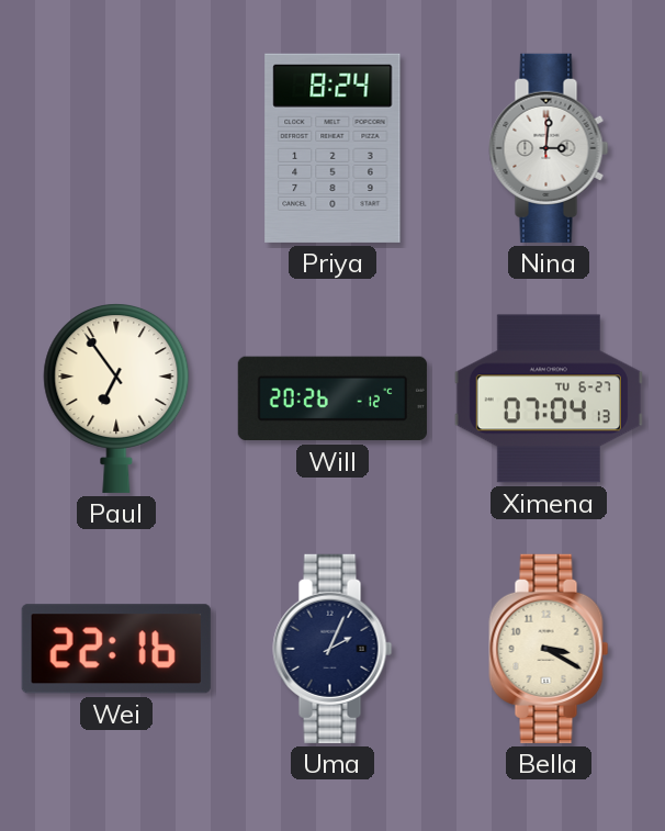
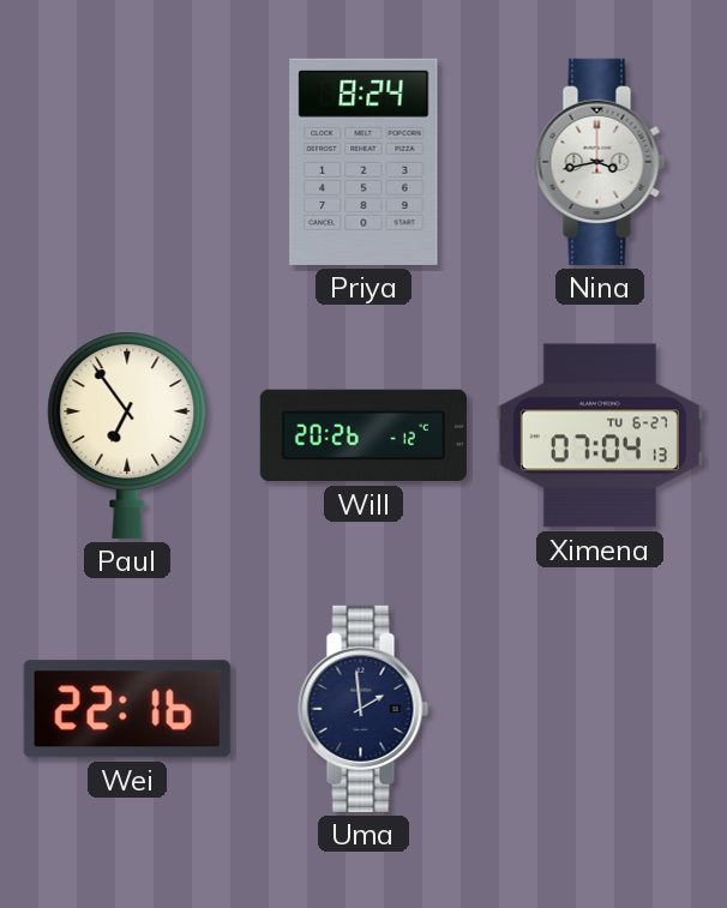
Nina: 3:01 -> 3:43 (600, 162)
Uma: 2:04 -> 1:59 (363, 709)
Bella: 3:20 -> none (549, 649)
